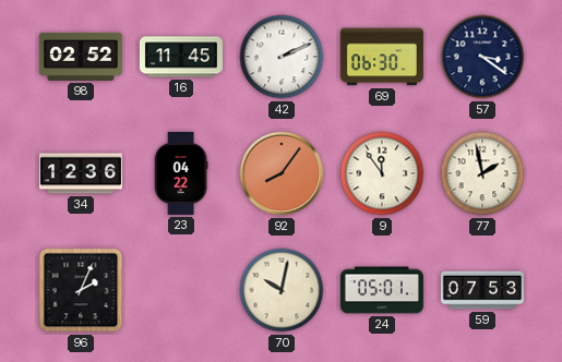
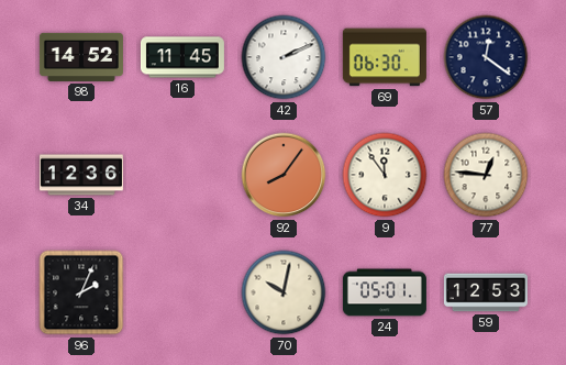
98: 02:52 -> 14:52 (81, 57)
57: 3:21 -> 12:21 (486, 57)
23: 04:22 -> none (181, 173)
77: 1:58 -> 12:46 (486, 175)
59: 07:53 -> 12:53 (486, 292)
